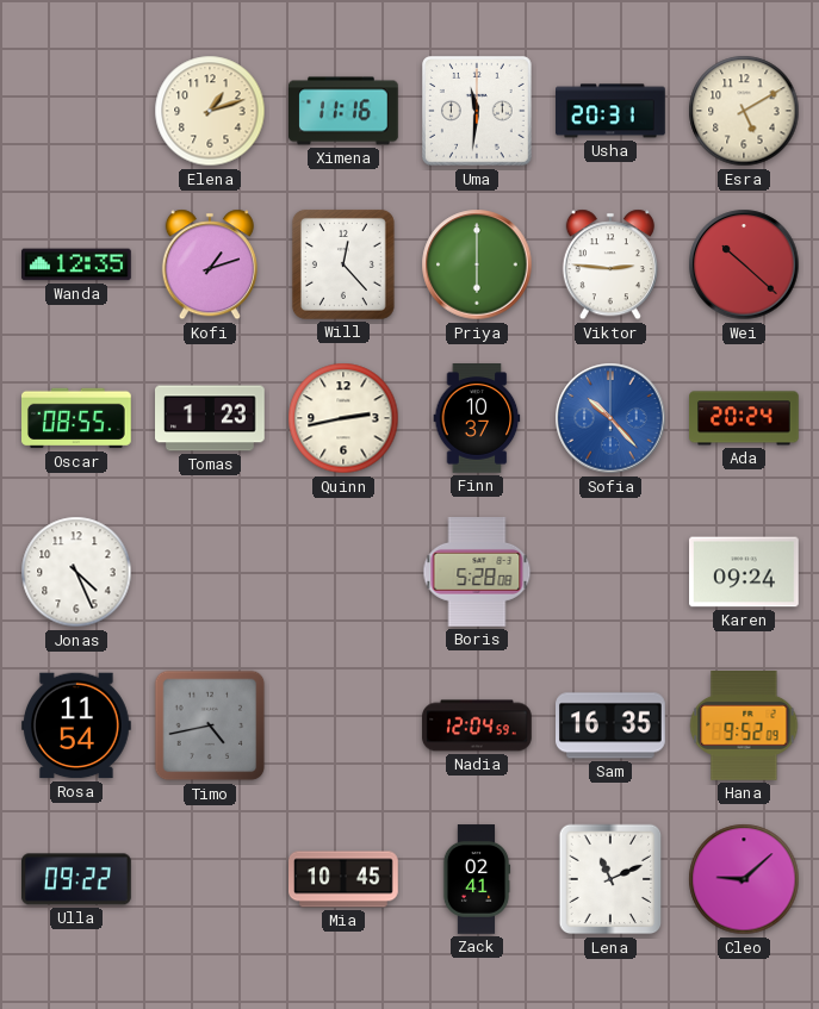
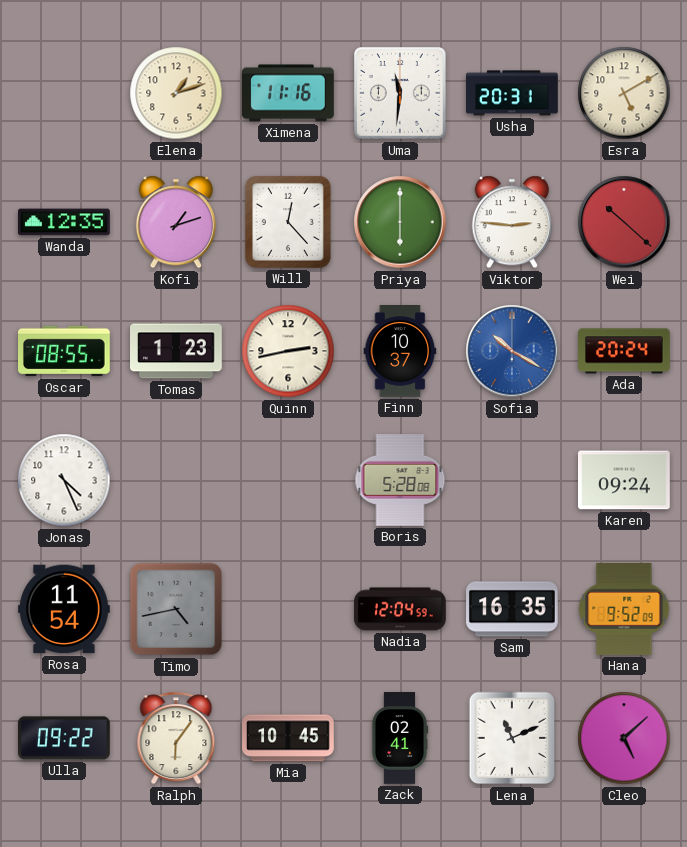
Sofia: 10:23 -> 10:20 (512, 351)
Ralph: none -> 6:06 (176, 738)
Cleo: 9:08 -> 5:08 (624, 738)
